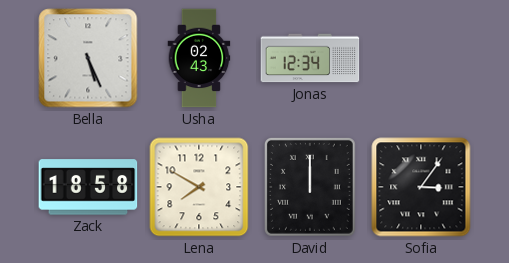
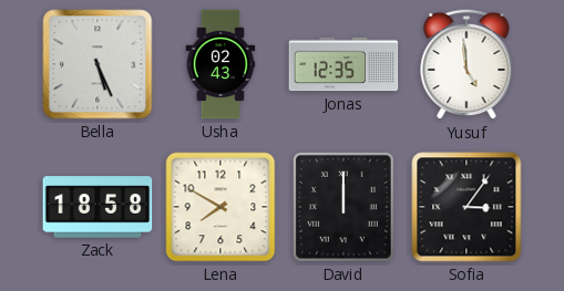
Jonas: 12:34 -> 12:35 (343, 64)
Yusuf: none -> 4:59 (466, 64)
